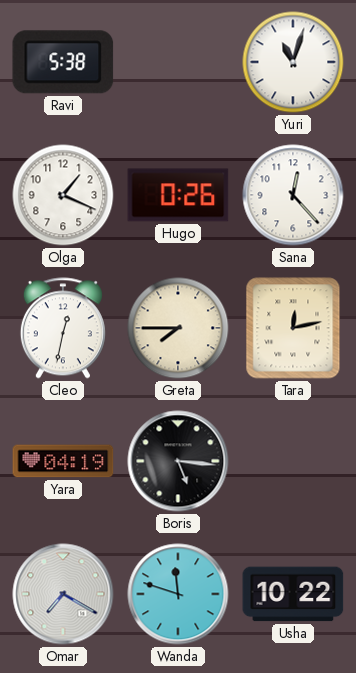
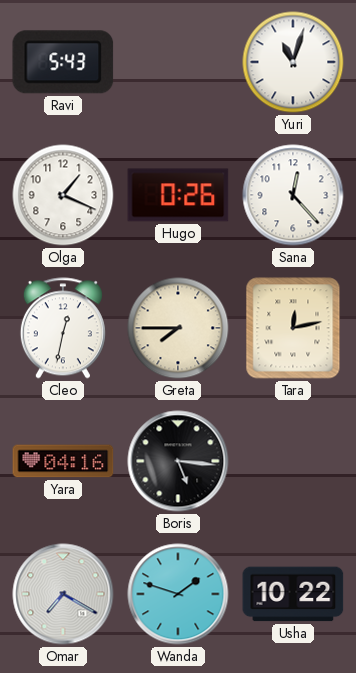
Ravi: 5:38 -> 5:43 (63, 62)
Yara: 04:19 -> 04:16 (63, 461)
Wanda: 11:48 -> 1:48 (178, 594)
